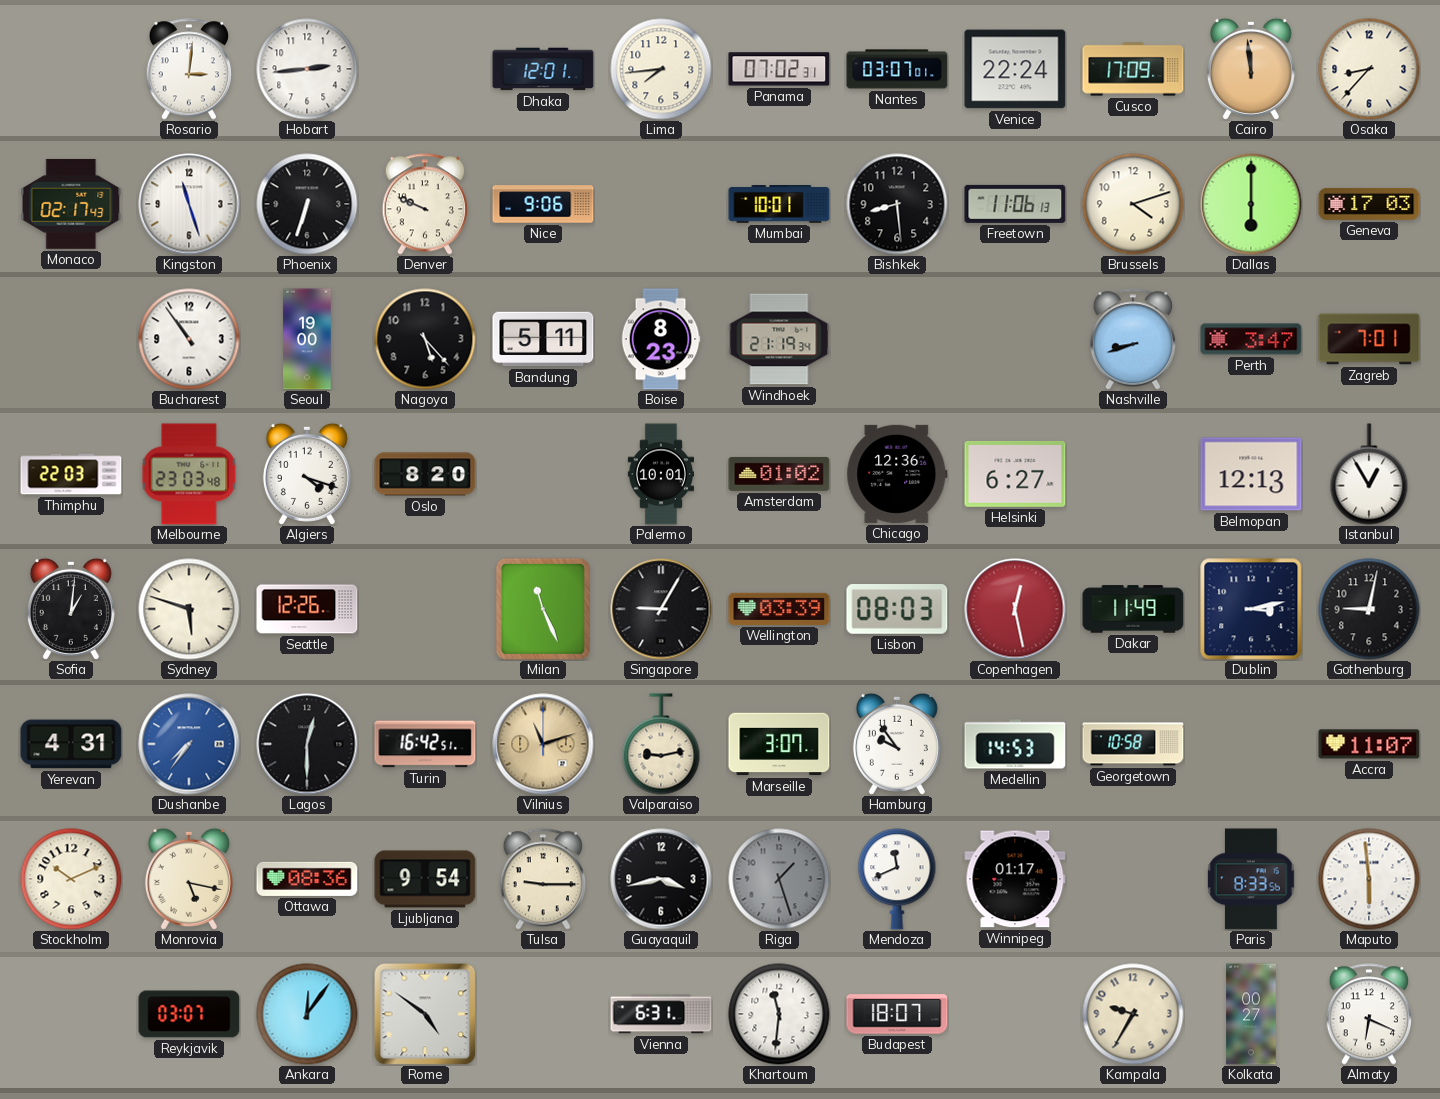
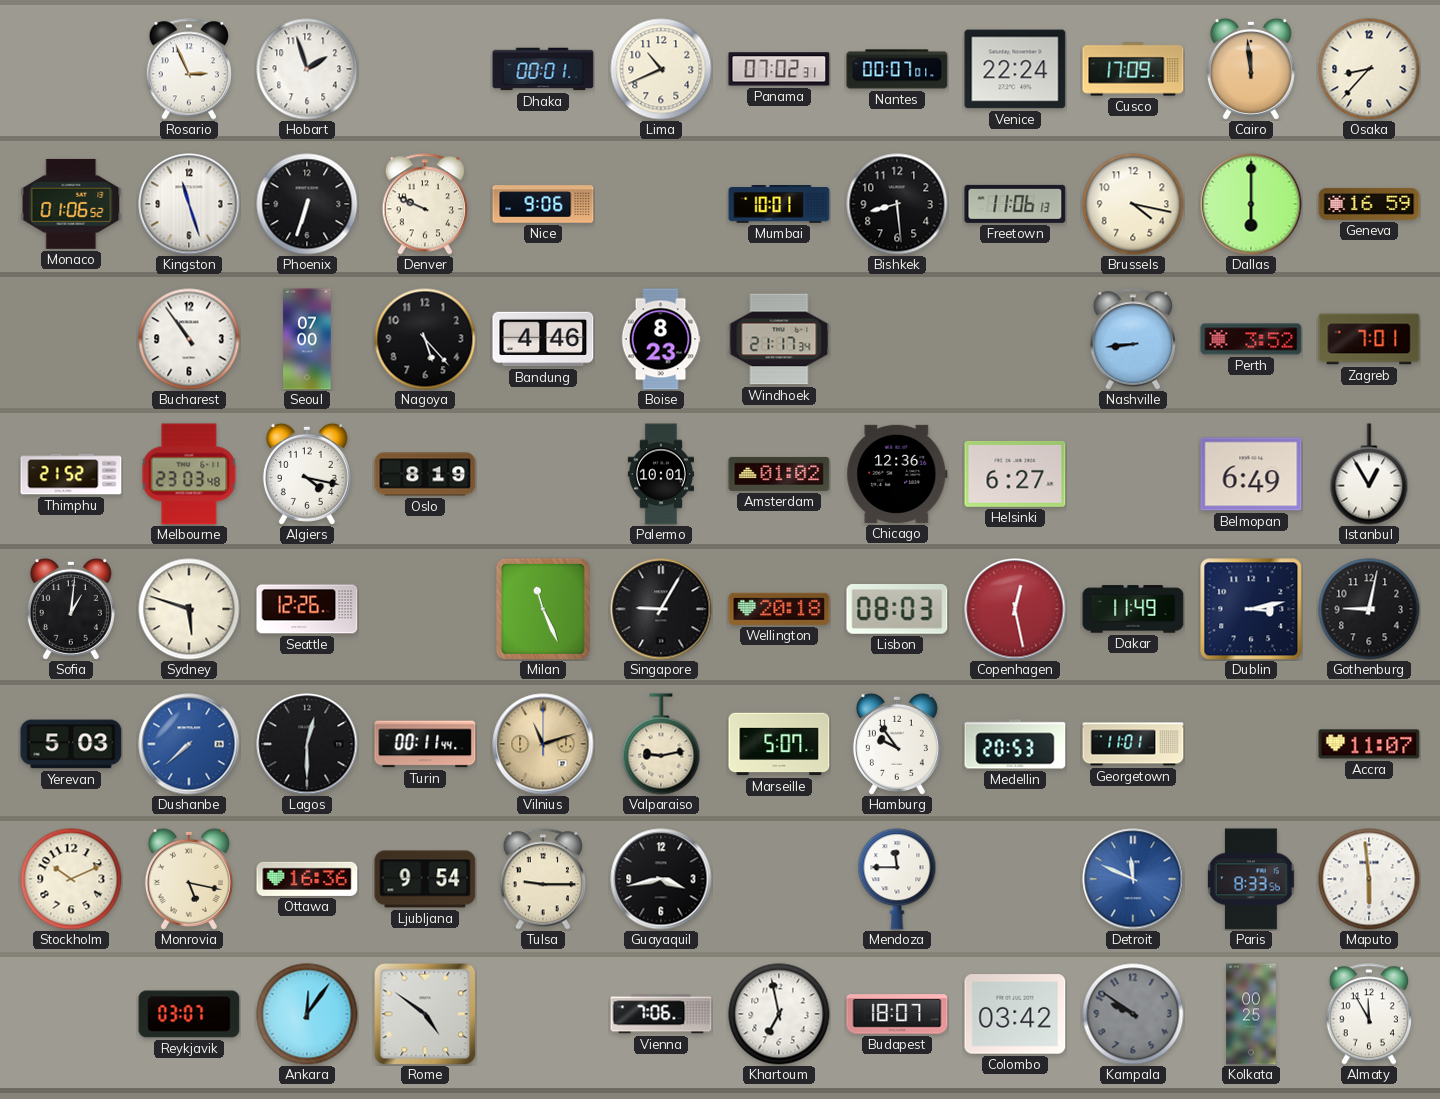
Rosario: 3:01 -> 2:56 (188, 69)
Hobart: 2:44 -> 1:57 (307, 69)
Dhaka: 12:01 -> 00:01 (543, 69)
Lima: 7:44 -> 10:41 (661, 69)
Nantes: 03:07 -> 00:07 (897, 69)
Monaco: 02:17 -> 01:06 (71, 204)
Brussels: 4:12 -> 4:17 (1133, 204)
Geneva: 17:03 -> 16:59 (1369, 204)
Seoul: 19:00 -> 07:00 (307, 339)
Bandung: 5:11 -> 4:46 (543, 339)
Windhoek: 21:19 -> 21:17 (779, 339)
Nashville: 8:42 -> 8:44 (1132, 339)
Perth: 3:47 -> 3:52 (1251, 339)
Thimphu: 22:03 -> 21:52 (71, 474)
Algiers: 4:18 -> 4:17 (307, 474)
Oslo: 8:20 -> 8:19 (425, 474)
Belmopan: 12:13 -> 6:49 (1251, 474)
Wellington: 03:39 -> 20:18 (779, 609)
Yerevan: 4:31 -> 5:03 (71, 744)
Dushanbe: 7:36 -> 7:38 (189, 744)
Turin: 16:42 -> 00:11 (425, 744)
Marseille: 3:07 -> 5:07 (779, 744)
Medellin: 14:53 -> 20:53 (1015, 744)
Georgetown: 10:58 -> 11:01 (1133, 744)
Ottawa: 08:36 -> 16:36 (307, 879)
Riga: 1:27 -> none (779, 879)
Mendoza: 11:41 -> 11:45 (897, 879)
Winnipeg: 01:17 -> none (1015, 879)
Detroit: none -> 11:49 (1133, 879)
Vienna: 6:31 -> 7:06 (661, 1014)
Khartoum: 11:31 -> 6:58 (779, 1014)
Colombo: none -> 03:42 (1015, 1014)
Kampala: 9:35 -> 9:51 (1133, 1014)
Kampala dial: cream -> grey (1133, 1014)
Kolkata: 00:27 -> 00:25 (1251, 1014)
Almaty: 6:19 -> 11:55 (1368, 1014)
